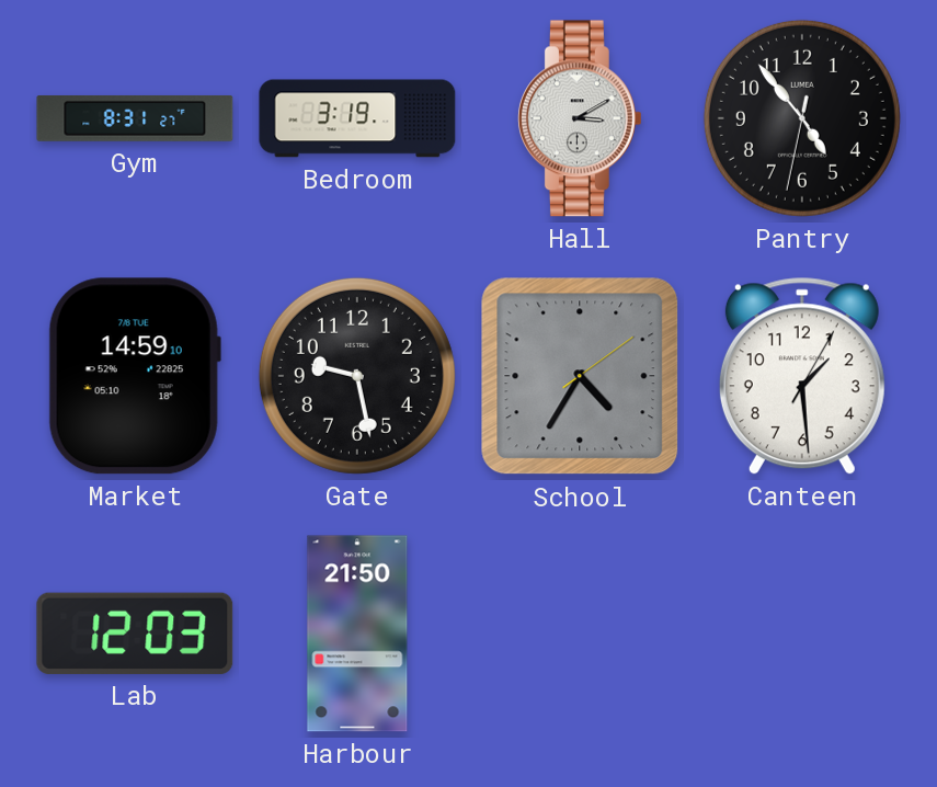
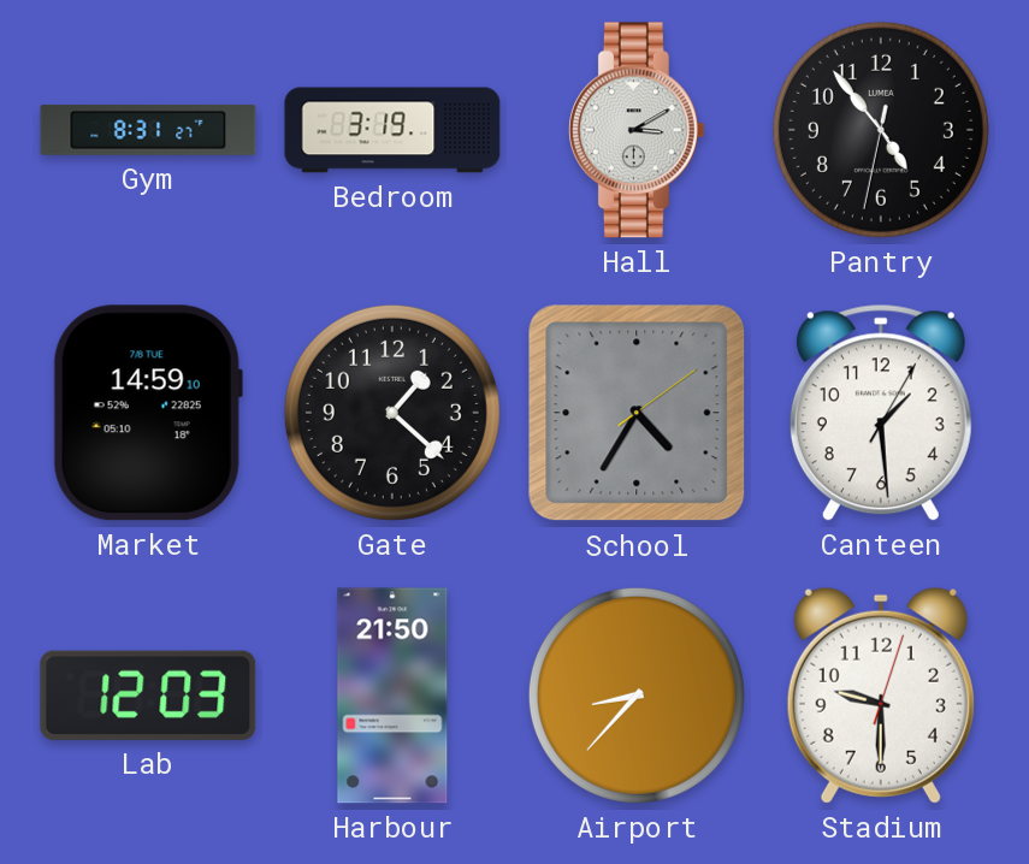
Gate: 9:28 -> 1:22 (392, 413)
Airport: none -> 8:37 (637, 696)
Stadium: none -> 9:30 (881, 696)
